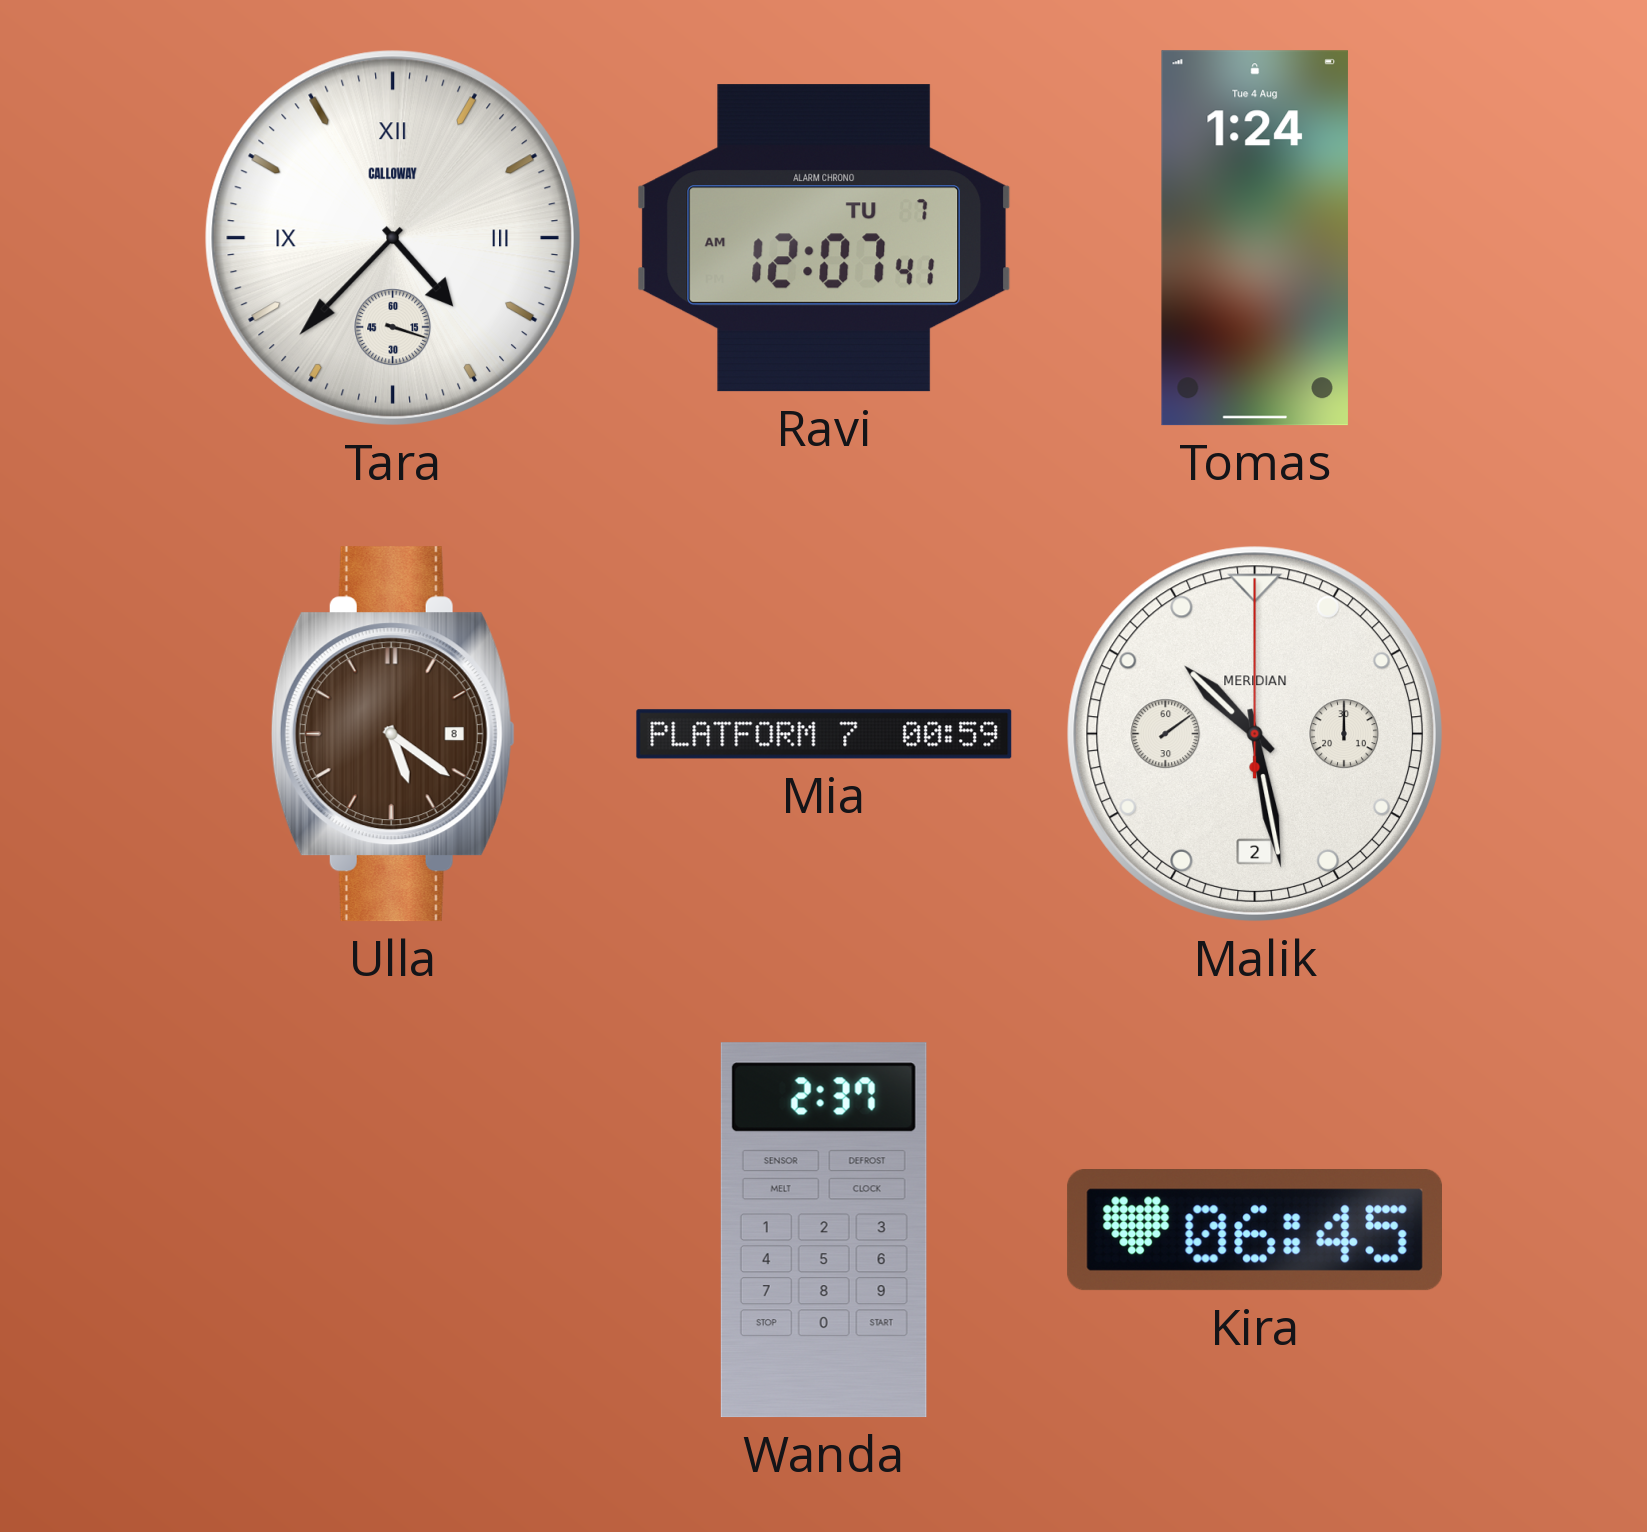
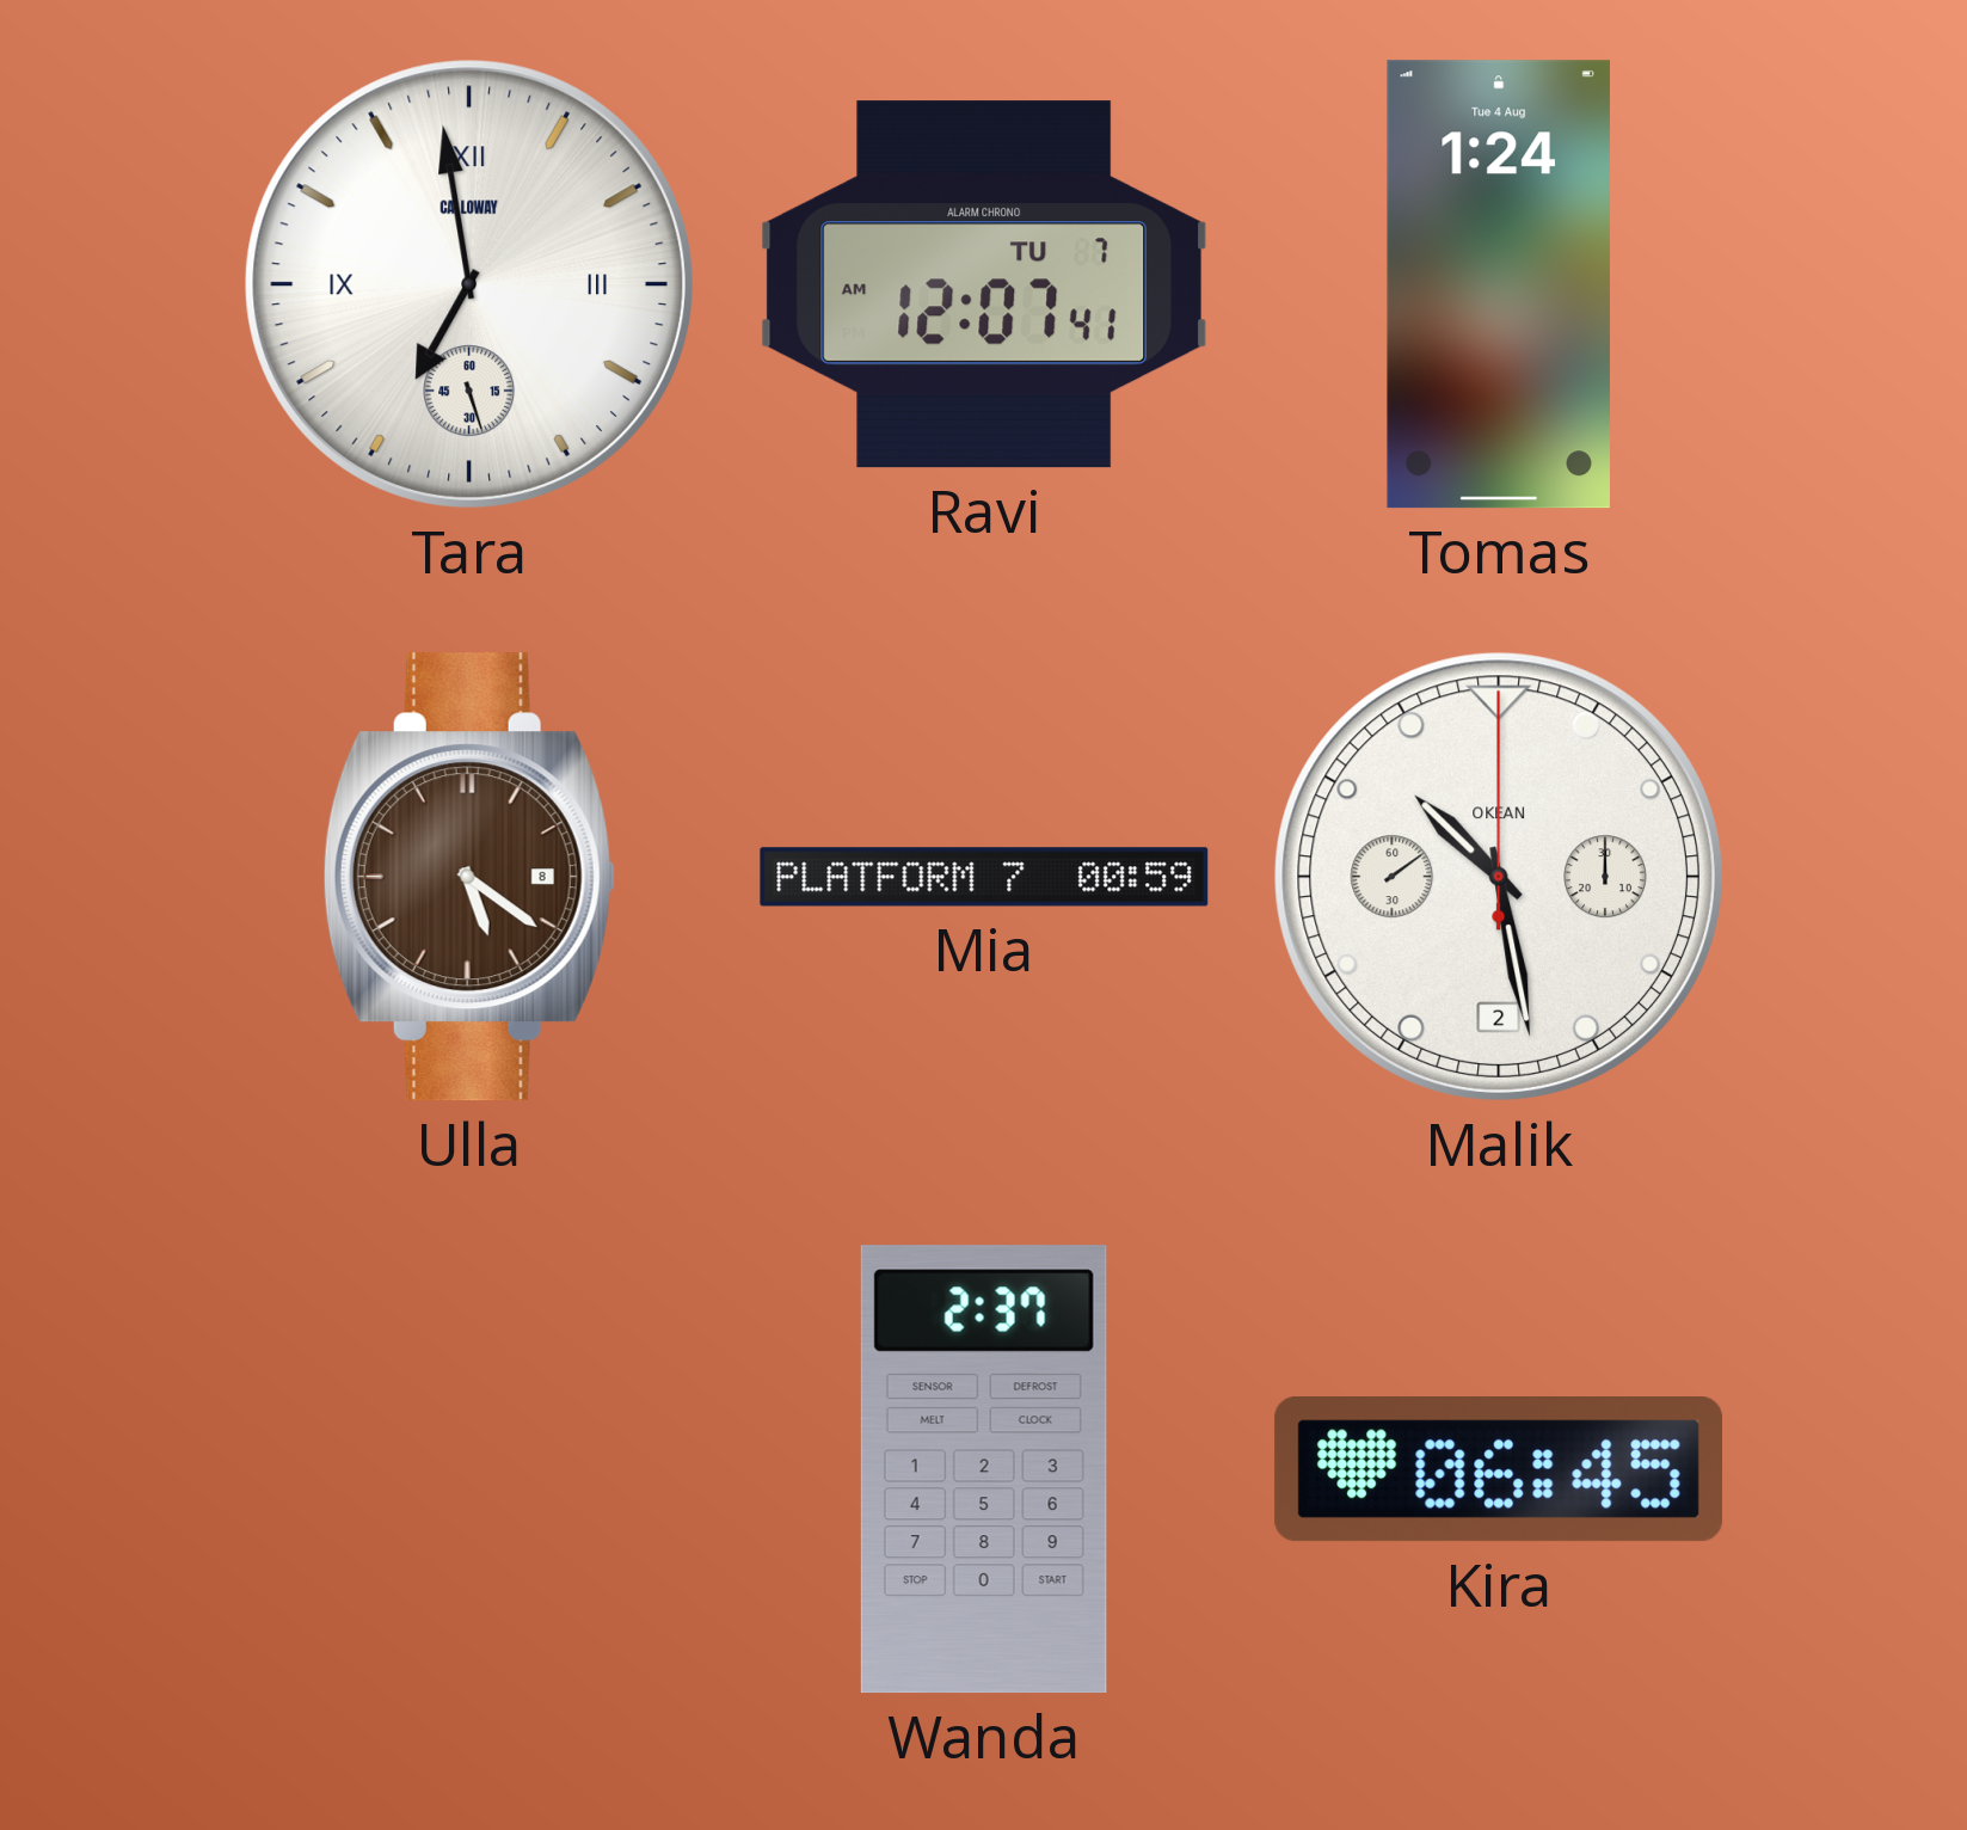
Tara: 4:37 -> 6:58 (469, 284)
Malik brand: MERIDIAN -> OKEAN (1499, 877)
